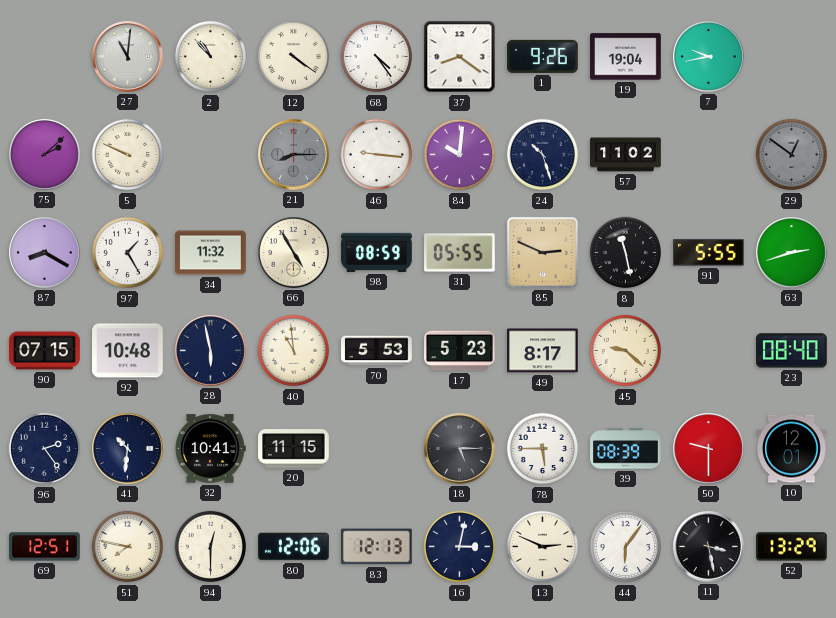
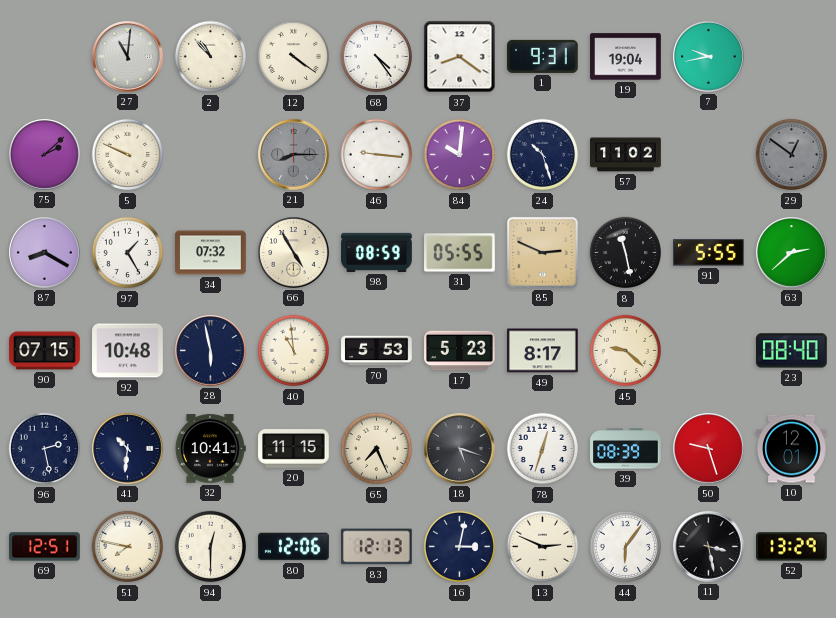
1: 9:26 -> 9:31 (543, 56)
34: 11:32 -> 07:32 (211, 253)
63: 2:42 -> 2:38 (792, 253)
96: 2:24 -> 2:28 (45, 449)
65: none -> 7:26 (377, 449)
18: 5:15 -> 5:18 (460, 449)
78: 5:45 -> 12:33 (543, 449)
50: 9:30 -> 9:27 (709, 449)
